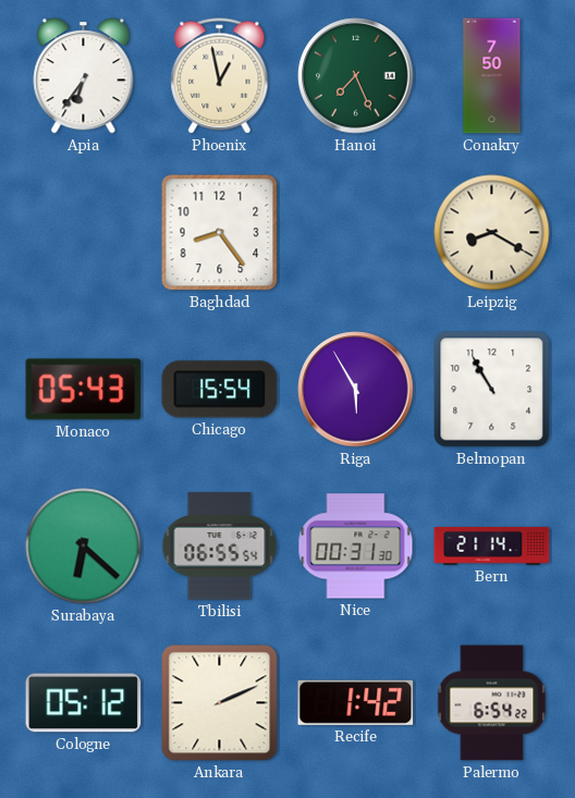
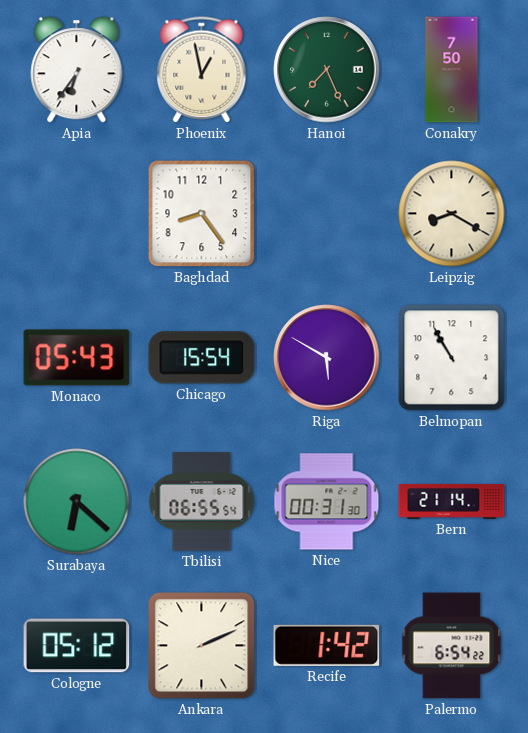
Riga: 5:55 -> 5:50 (327, 358)
